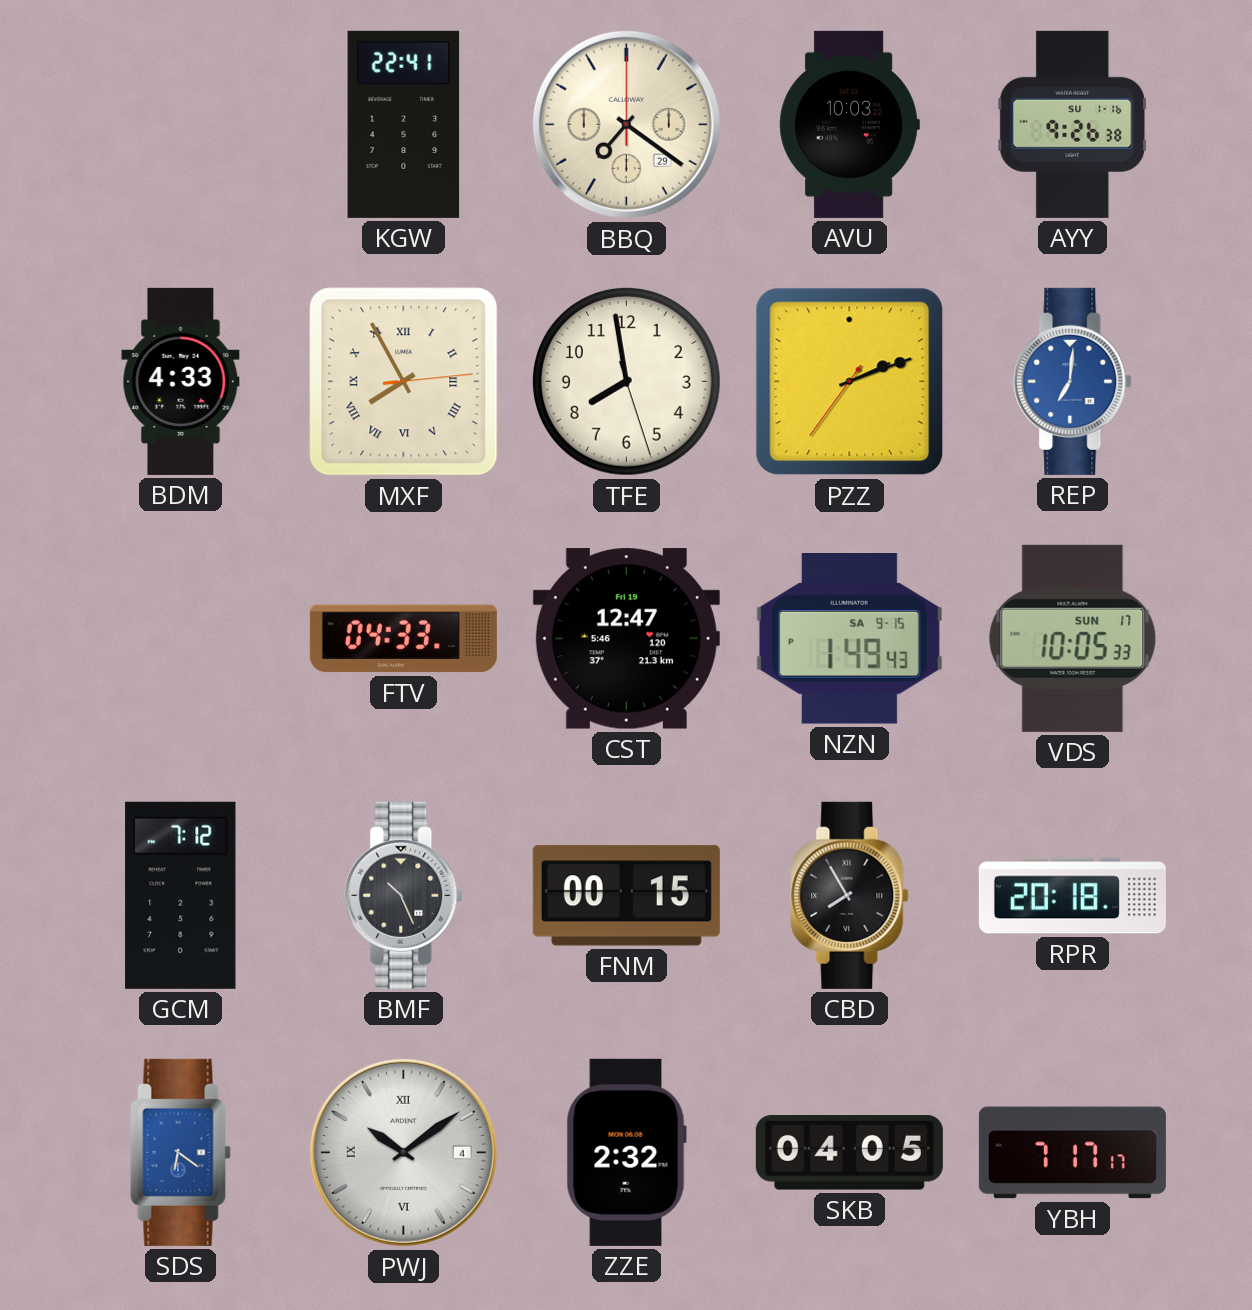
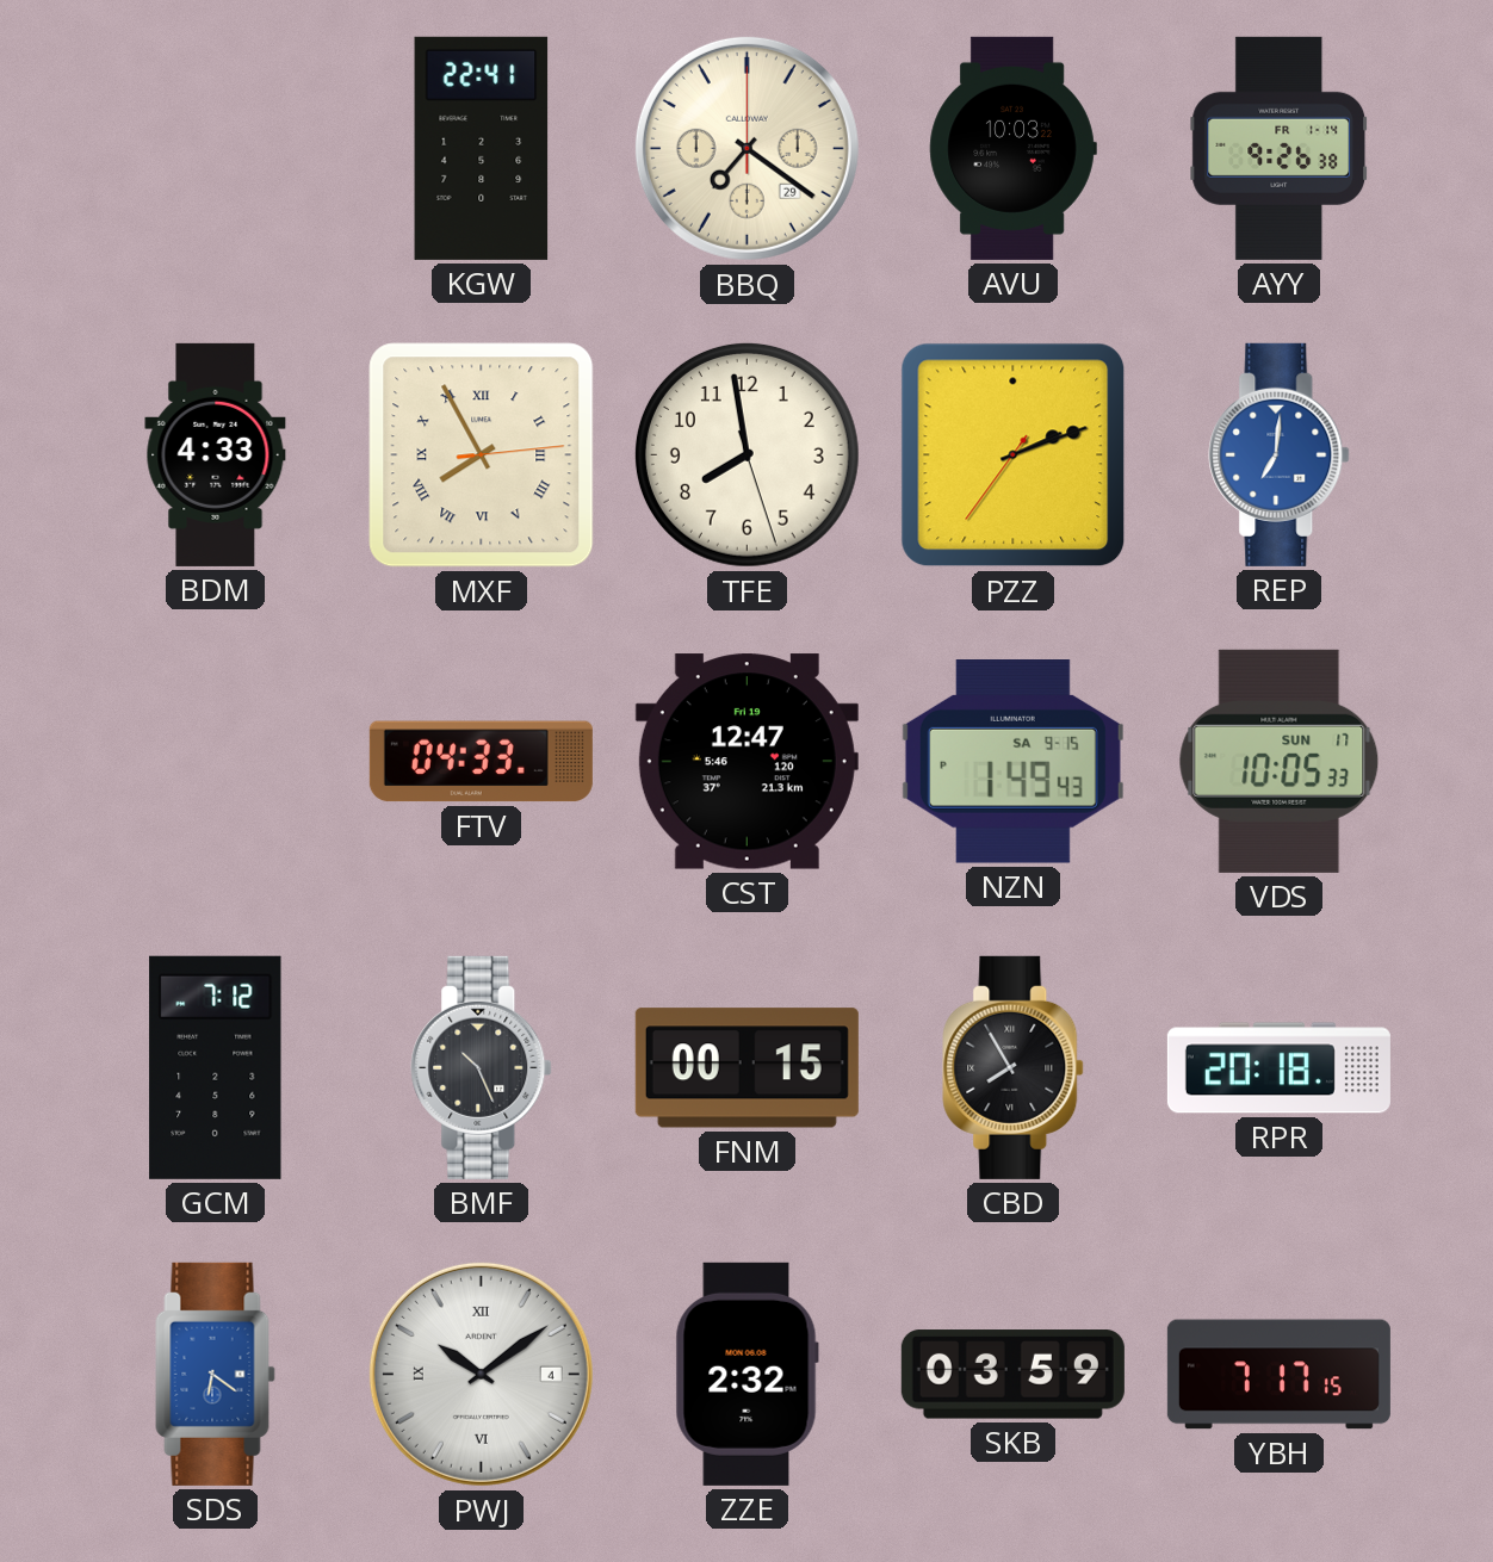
AYY date: SU 1-16 -> FR 1-14 (1280, 148)
SKB: 04:05 -> 03:59 (1012, 1375)
YBH: 7:17:17 -> 7:17:15 (1278, 1375)
